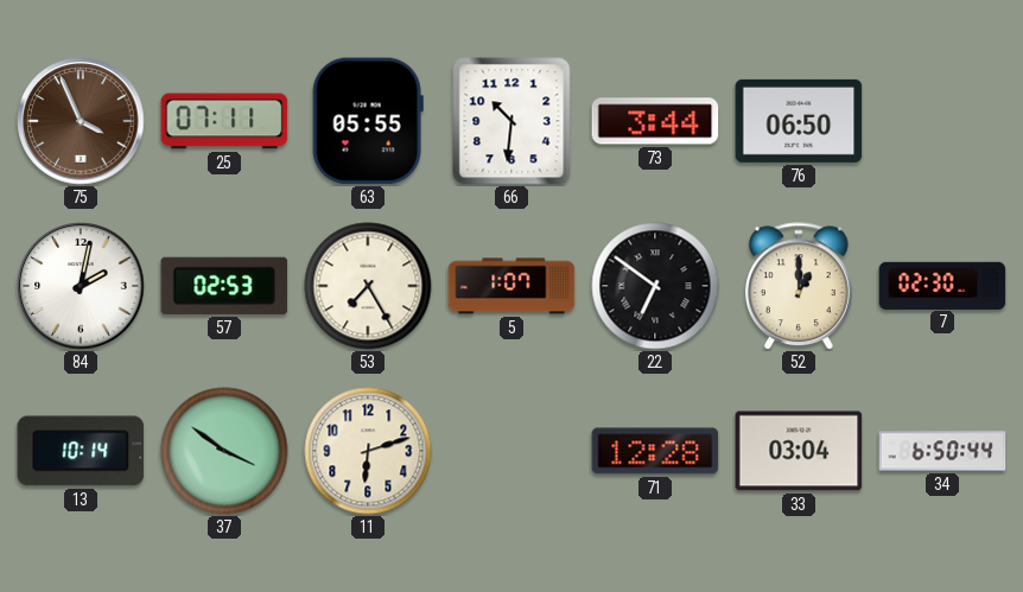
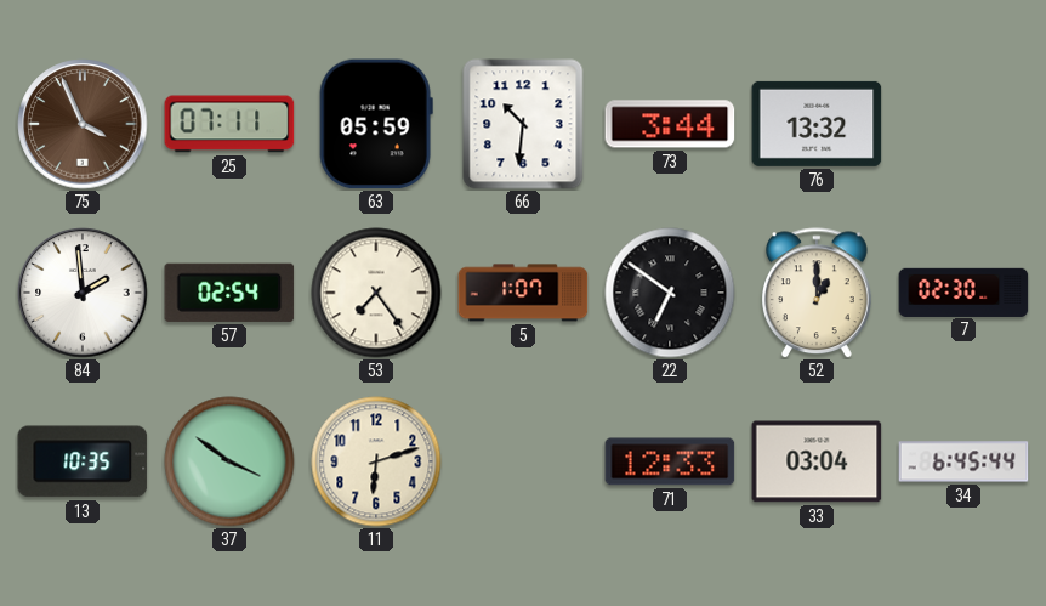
63: 05:55 -> 05:59 (376, 124)
76: 06:50 -> 13:32 (817, 124)
84: 2:02 -> 1:59 (83, 293)
57: 02:53 -> 02:54 (229, 293)
53: 7:25 -> 7:24 (376, 293)
13: 10:14 -> 10:35 (83, 461)
71: 12:28 -> 12:33 (670, 461)
34: 6:50 -> 6:45 (963, 461)
